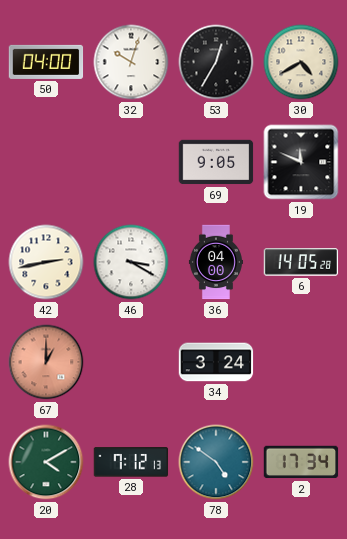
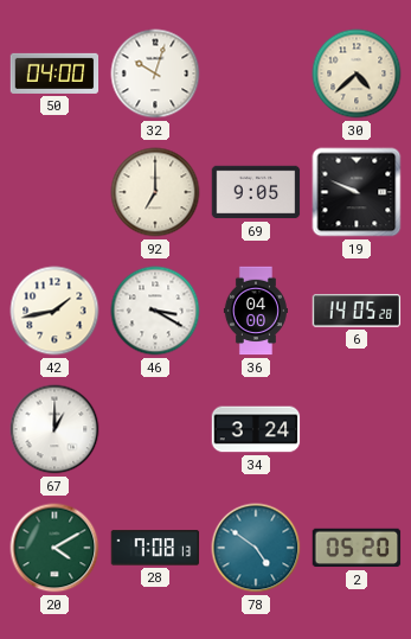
53: 12:35 -> none (216, 62)
30: 4:40 -> 4:38 (357, 74)
92: none -> 7:00 (155, 192)
19: 11:49 -> 9:49 (357, 192)
42: 2:43 -> 1:43 (54, 311)
67 dial: salmon -> white (54, 429)
28: 7:12 -> 7:08 (155, 548)
2: 17:34 -> 05:20 (357, 548)
